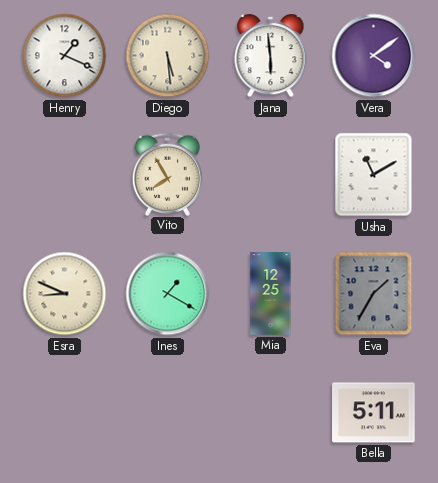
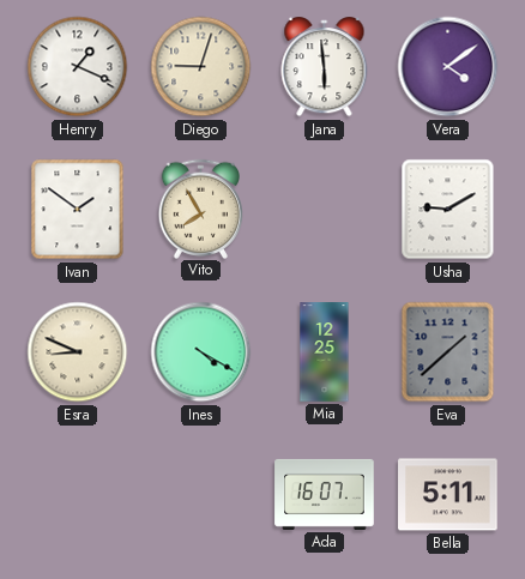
Diego: 5:29 -> 9:03 (201, 67)
Ivan: none -> 1:51 (78, 210)
Usha: 11:10 -> 9:10 (448, 210)
Ines: 1:20 -> 4:20 (201, 352)
Eva: 1:35 -> 1:38 (448, 352)
Ada: none -> 16:07 (325, 494)
